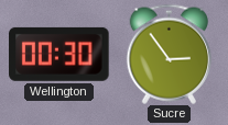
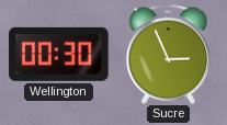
Sucre: 2:54 -> 2:56 (169, 54)
